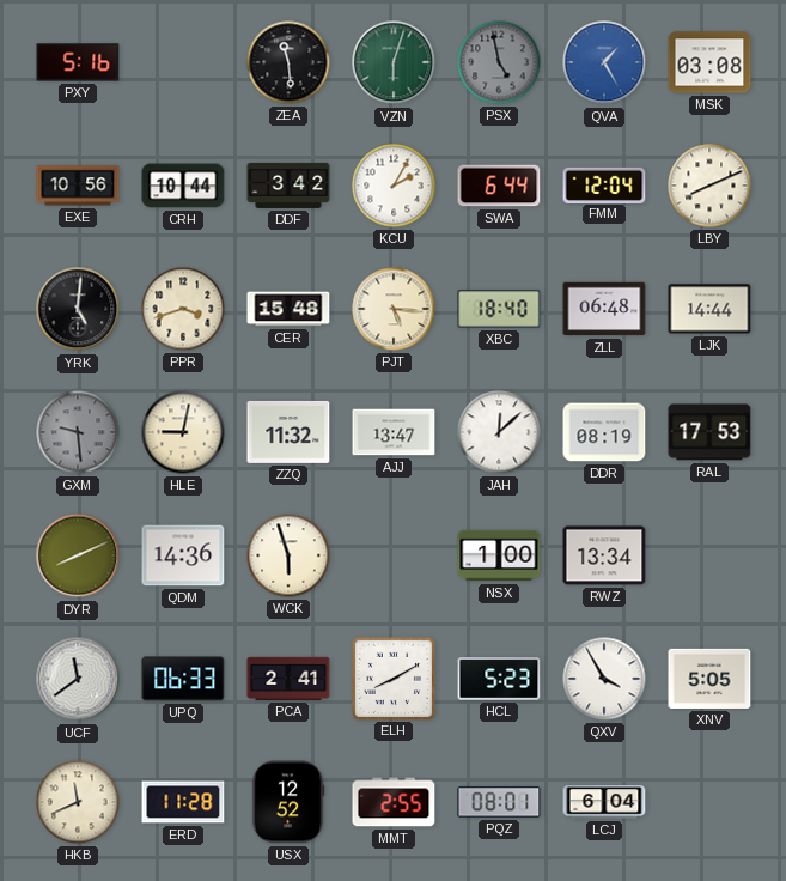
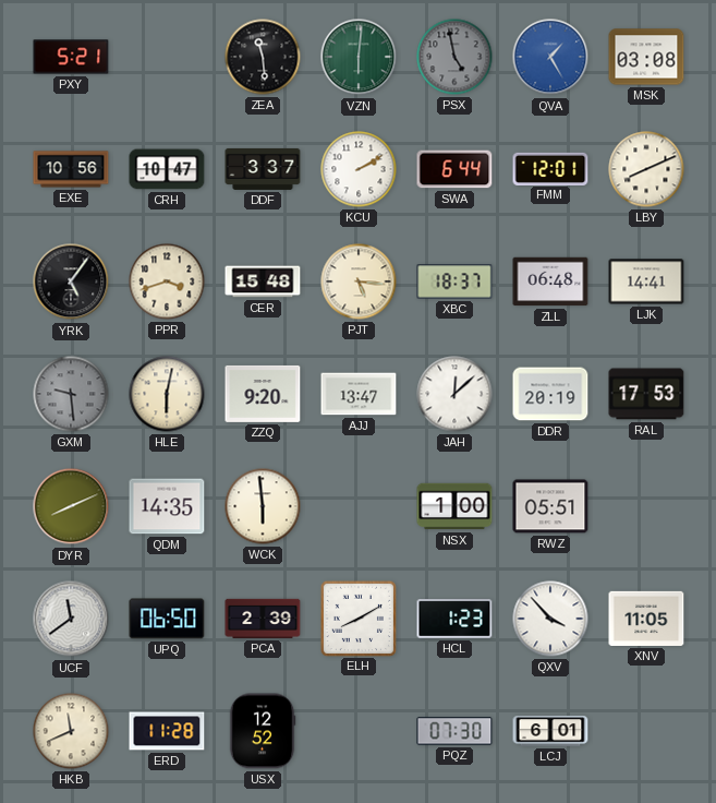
PXY: 5:16 -> 5:21 (71, 57)
VZN: 6:03 -> 6:01 (359, 57)
CRH: 10:44 -> 10:47 (167, 169)
DDF: 3:42 -> 3:37 (263, 169)
KCU: 2:05 -> 2:10 (359, 169)
FMM: 12:04 -> 12:01 (550, 168)
YRK: 5:01 -> 5:06 (71, 281)
XBC: 18:40 -> 18:37 (454, 281)
LJK: 14:44 -> 14:41 (646, 281)
HLE: 9:02 -> 6:02 (167, 394)
ZZQ: 11:32 -> 9:20 (263, 394)
DDR: 08:19 -> 20:19 (550, 394)
QDM: 14:36 -> 14:35 (167, 506)
WCK: 5:57 -> 5:59 (263, 506)
RWZ: 13:34 -> 05:51 (550, 506)
UPQ: 06:33 -> 06:50 (167, 619)
PCA: 2:41 -> 2:39 (263, 619)
HCL: 5:23 -> 1:23 (454, 620)
QXV: 3:55 -> 3:53 (550, 619)
XNV: 5:05 -> 11:05 (646, 619)
MMT: 2:55 -> none (394, 802)
PQZ: 08:01 -> 07:30 (454, 731)
LCJ: 6:04 -> 6:01 (550, 731)
